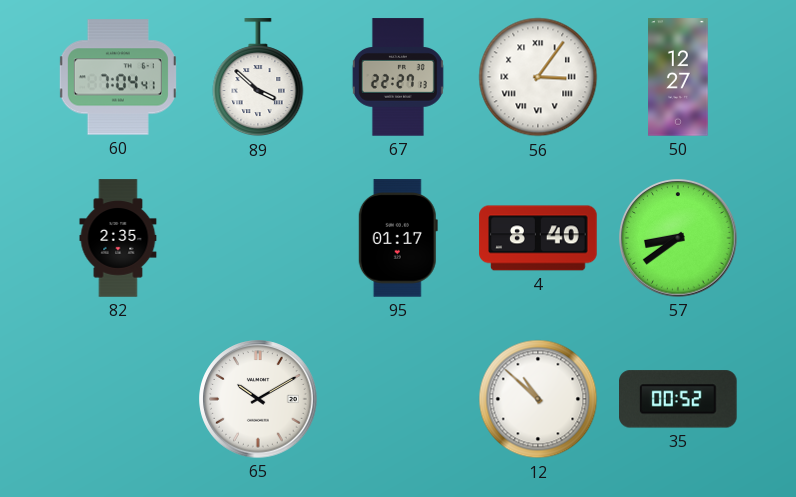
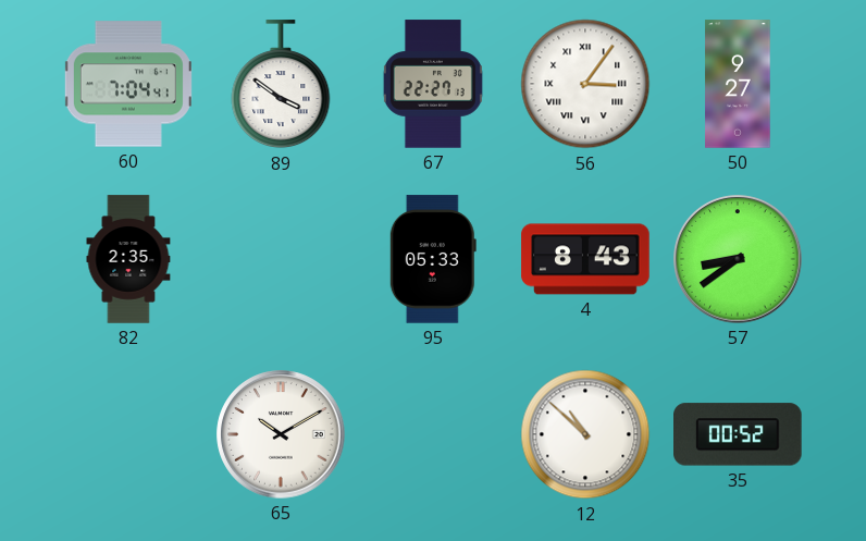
89: 3:52 -> 3:51 (281, 85)
50: 12:27 -> 9:27 (738, 84)
95: 01:17 -> 05:33 (433, 259)
4: 8:40 -> 8:43 (585, 259)
